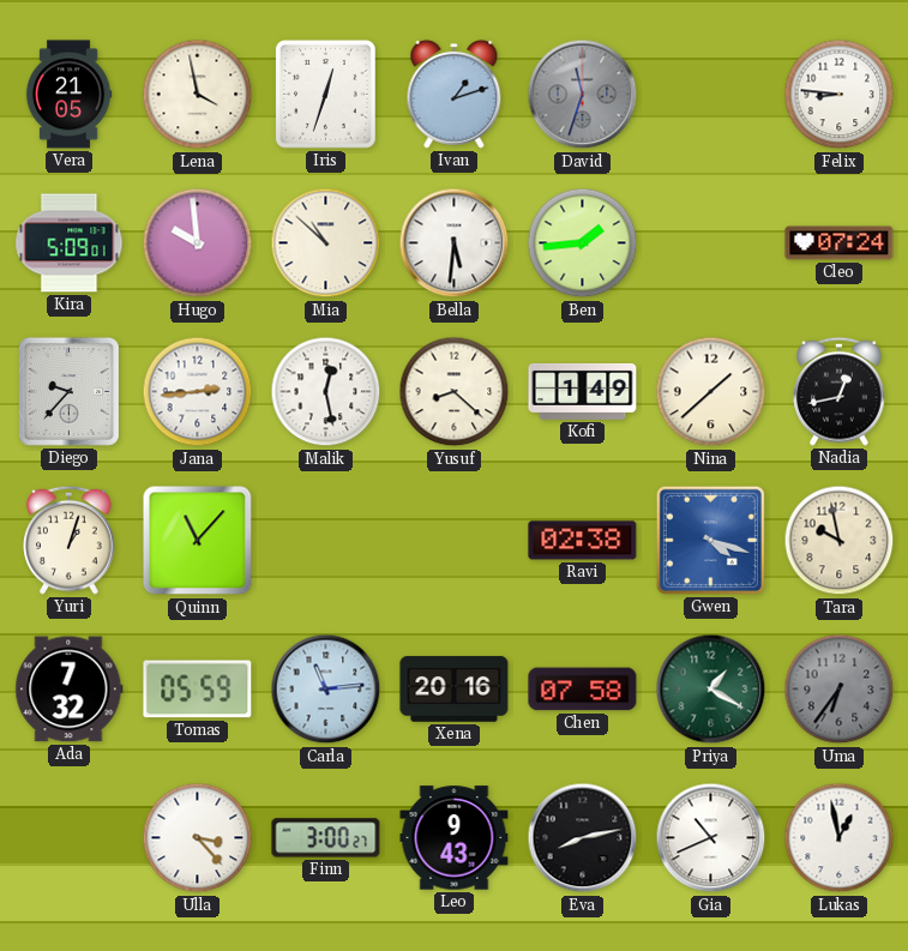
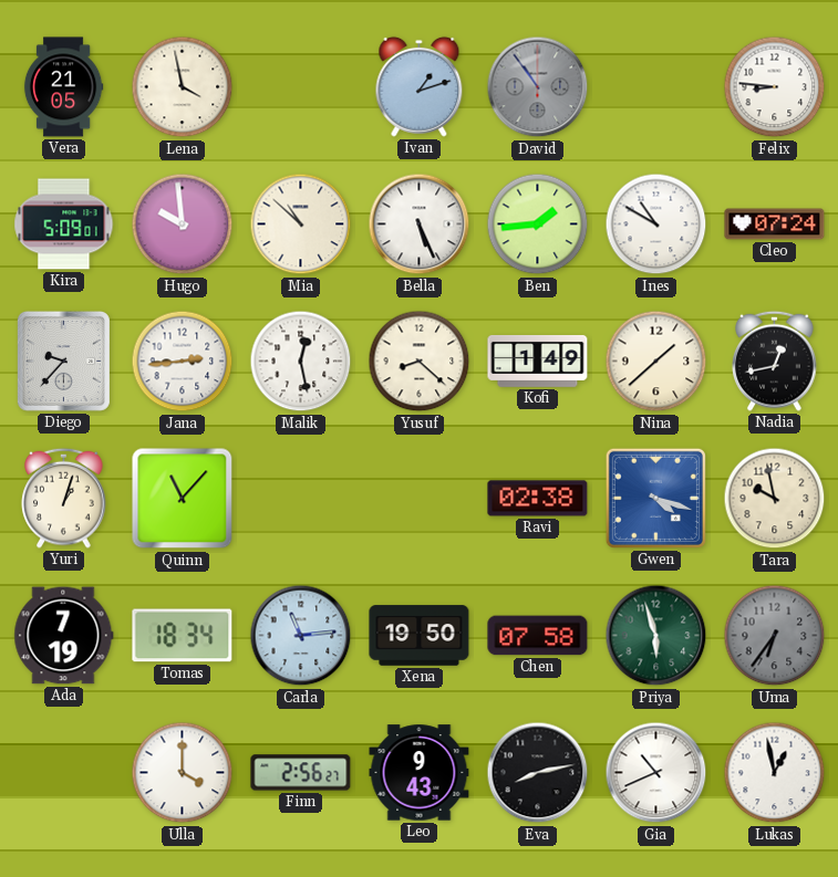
Iris: 12:33 -> none (326, 95)
David: 11:33 -> 10:54 (538, 87)
Bella: 5:31 -> 5:26 (420, 225)
Ines: none -> 10:50 (656, 225)
Ada: 7:32 -> 7:19 (64, 636)
Tomas: 05:59 -> 18:34 (183, 636)
Xena: 20:16 -> 19:50 (420, 636)
Priya: 1:20 -> 5:57 (656, 636)
Ulla: 3:23 -> 4:00 (183, 773)
Finn: 3:00 -> 2:56 (301, 773)
